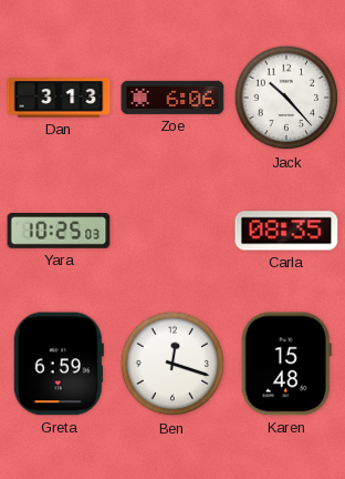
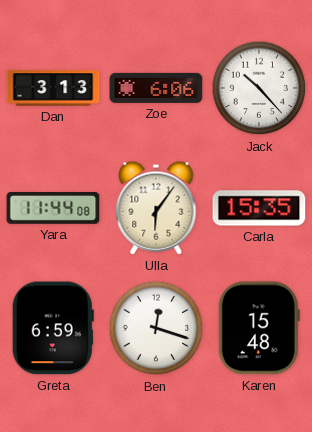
Yara: 10:25 -> 11:44 (53, 208)
Ulla: none -> 6:06 (156, 208)
Carla: 08:35 -> 15:35 (259, 208)
